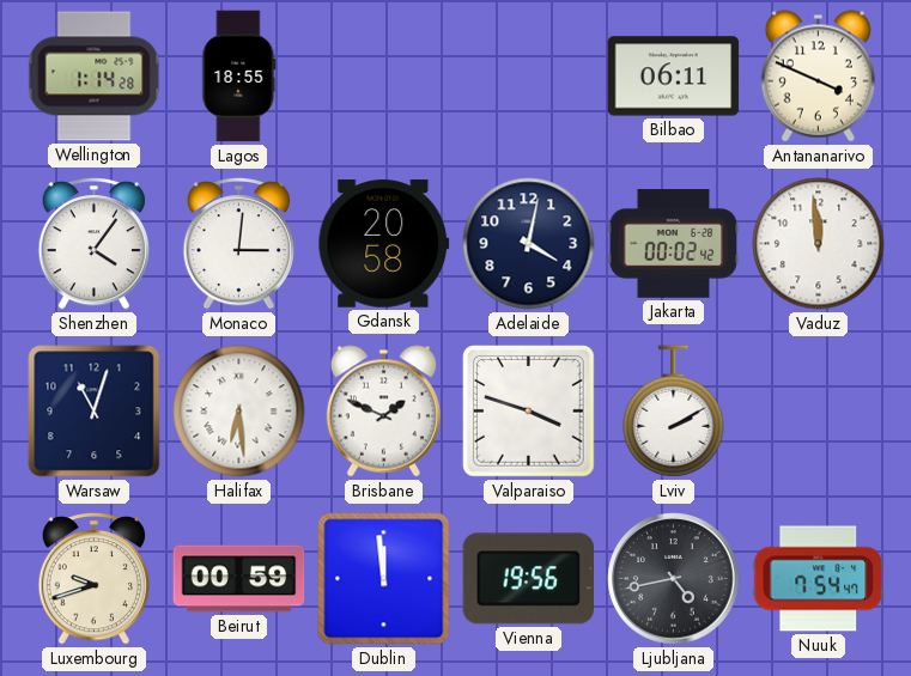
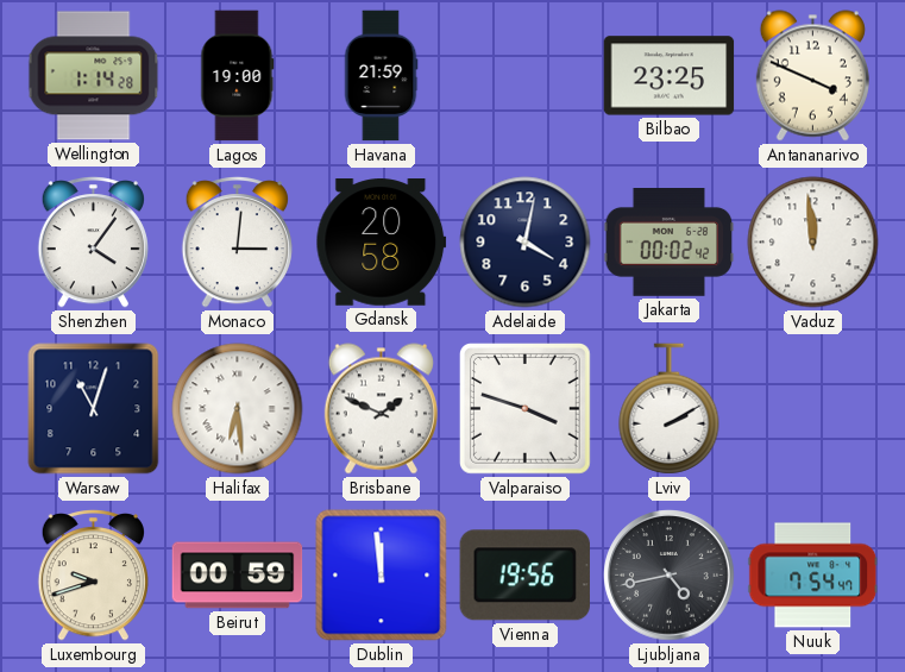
Lagos: 18:55 -> 19:00 (238, 76)
Havana: none -> 21:59 (381, 76)
Bilbao: 06:11 -> 23:25 (670, 76)
